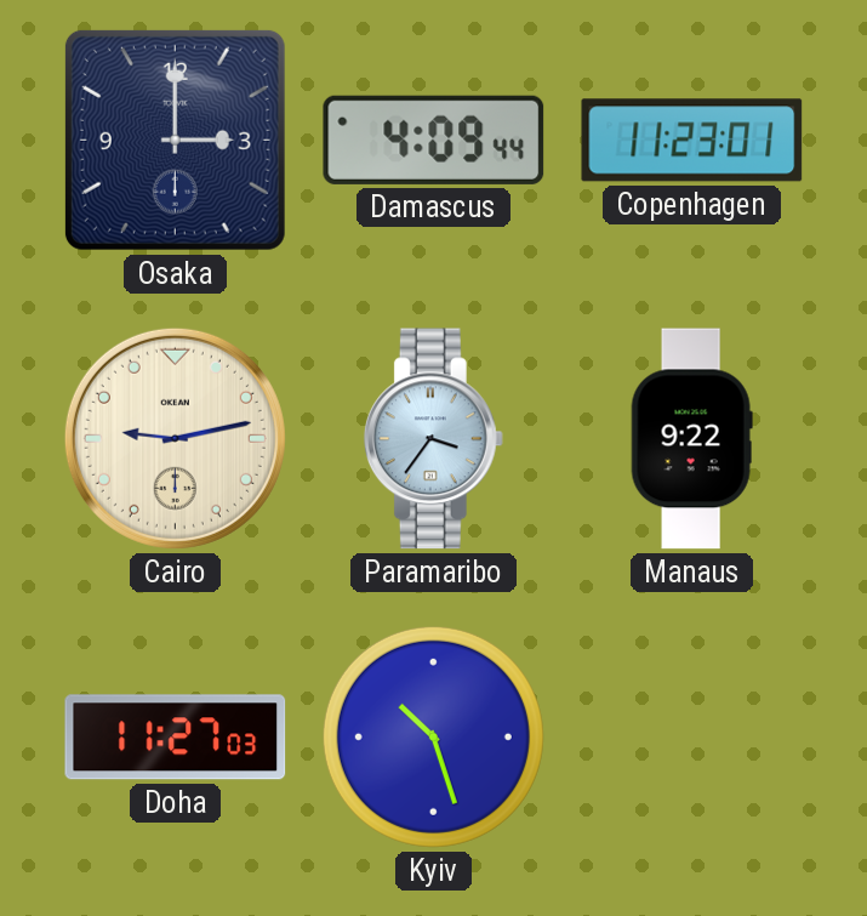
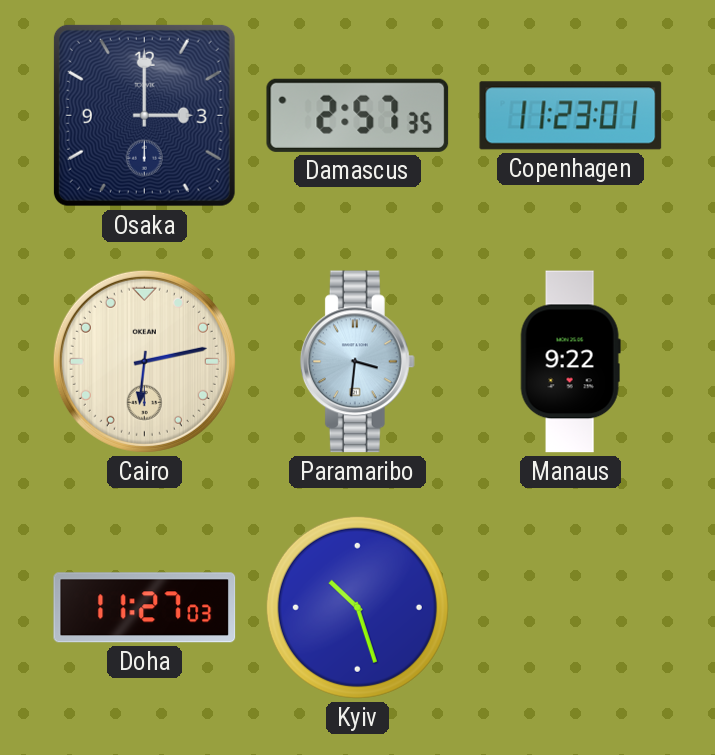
Damascus: 4:09 -> 2:57 (358, 115)
Cairo: 9:13 -> 6:13 (144, 361)
Paramaribo: 3:36 -> 3:31 (357, 362)
